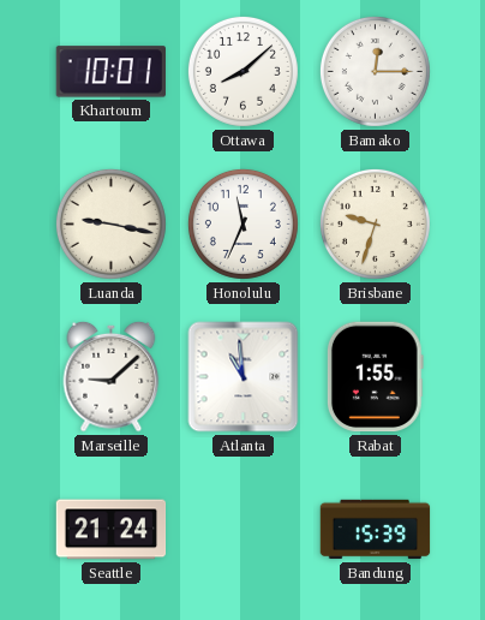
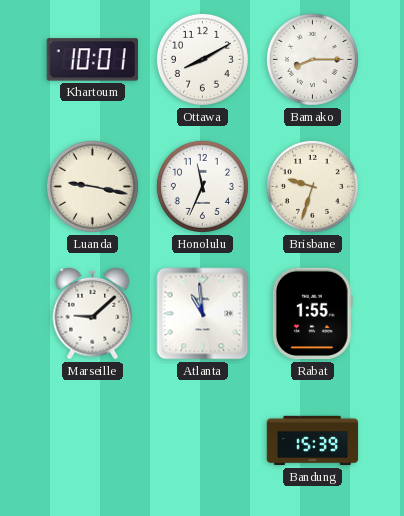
Ottawa: 8:08 -> 8:10 (202, 59)
Bamako: 12:15 -> 8:15 (312, 59)
Seattle: 21:24 -> none (112, 530)
